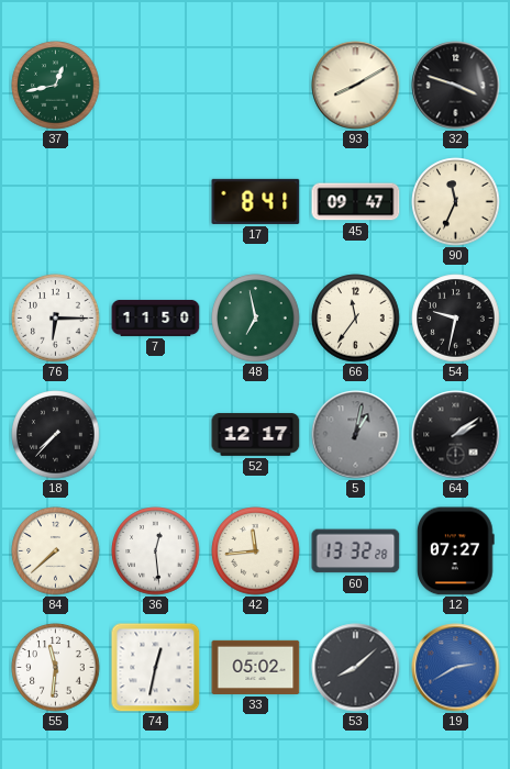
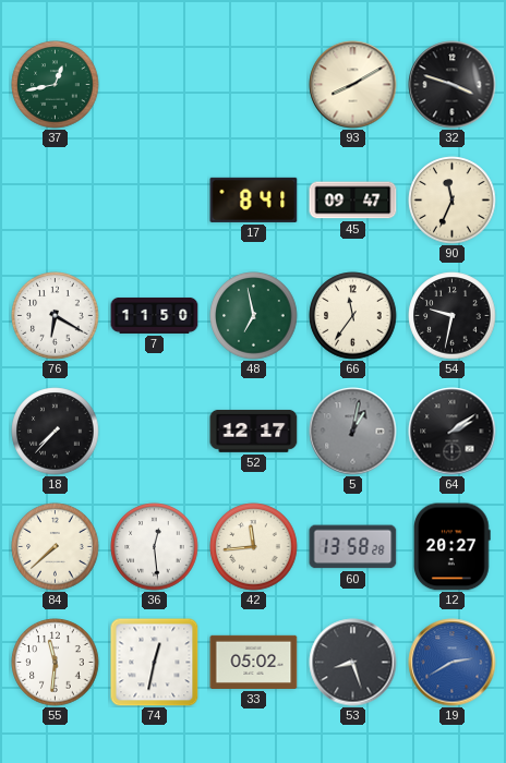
76: 6:15 -> 6:20 (56, 316)
60: 13:32 -> 13:58 (353, 547)
12: 07:27 -> 20:27 (453, 547)
53: 8:08 -> 8:27 (353, 663)
